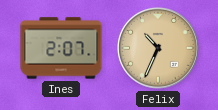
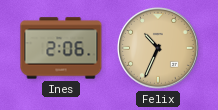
Ines: 2:07 -> 2:06 (61, 48)
